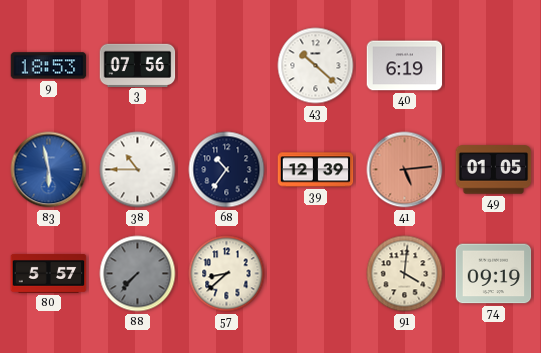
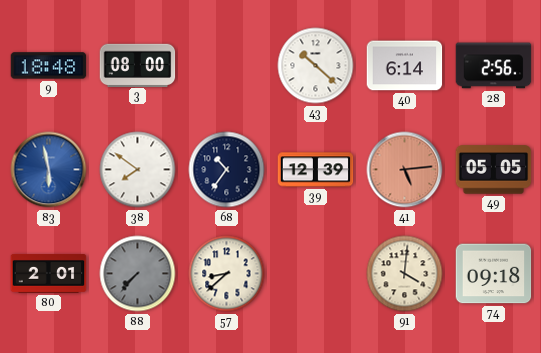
9: 18:53 -> 18:48 (49, 66)
3: 07:56 -> 08:00 (138, 65)
40: 6:19 -> 6:14 (405, 66)
28: none -> 2:56 (494, 66)
38: 10:45 -> 7:51 (138, 170)
49: 01:05 -> 05:05 (494, 170)
80: 5:57 -> 2:01 (49, 274)
74: 09:19 -> 09:18 (494, 274)
